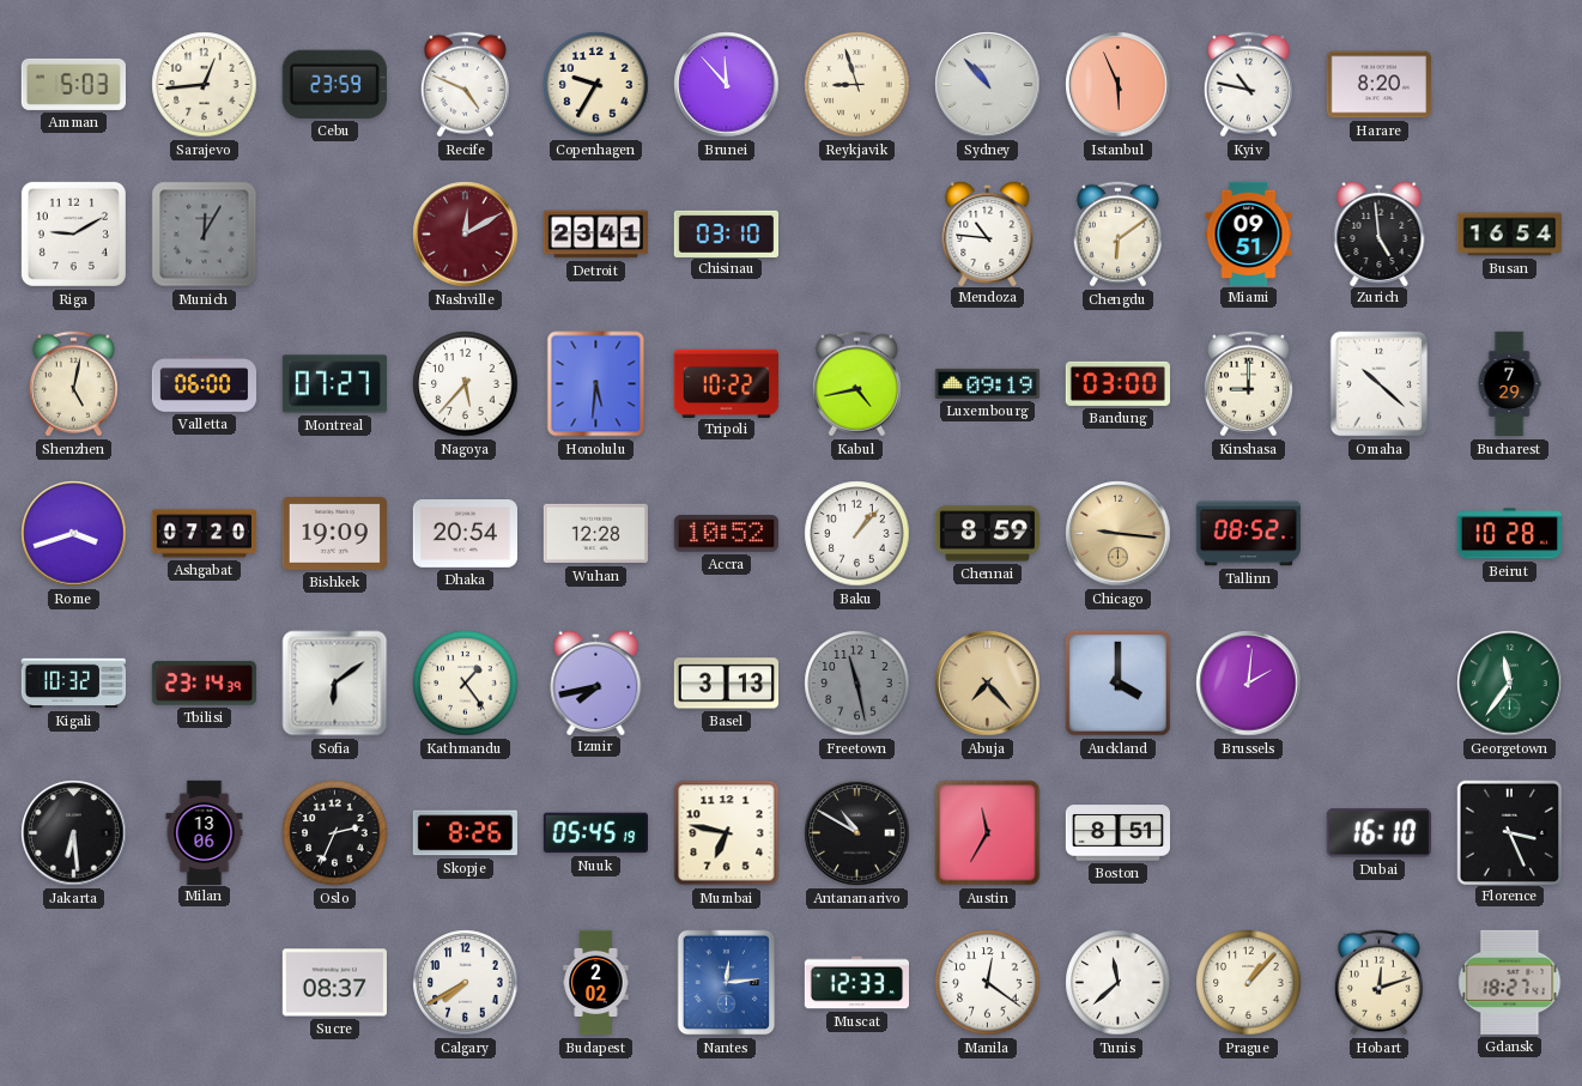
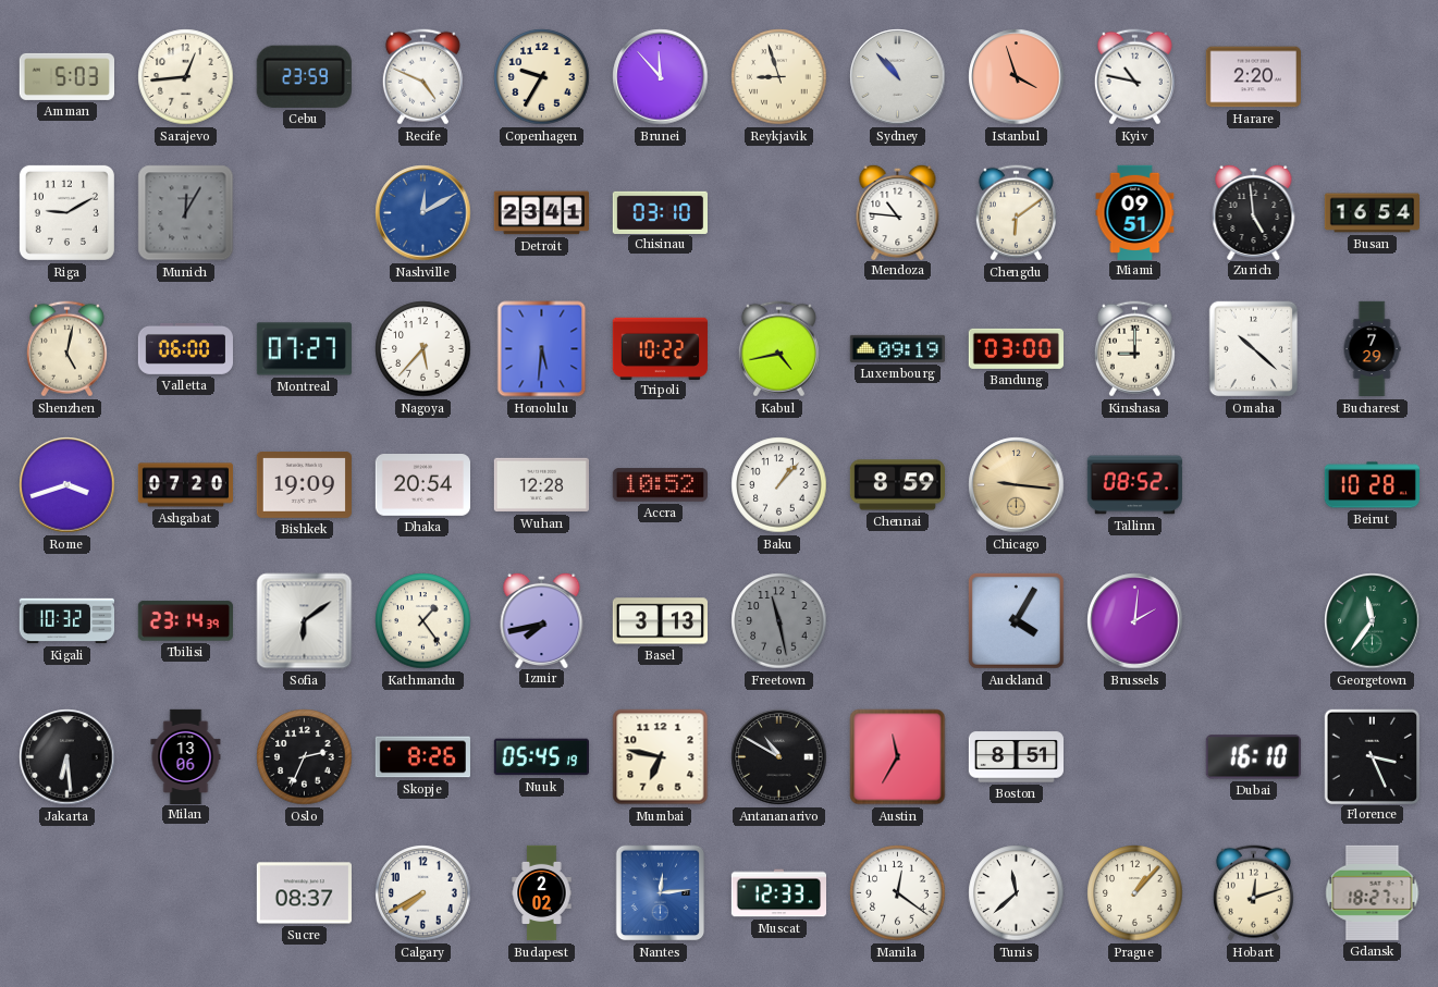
Istanbul: 5:56 -> 3:57 (1017, 77)
Harare: 8:20 -> 2:20 (1253, 77)
Nashville dial: burgundy -> blue (423, 213)
Abuja: 7:23 -> none (988, 684)
Auckland: 4:00 -> 4:05 (1016, 620)
